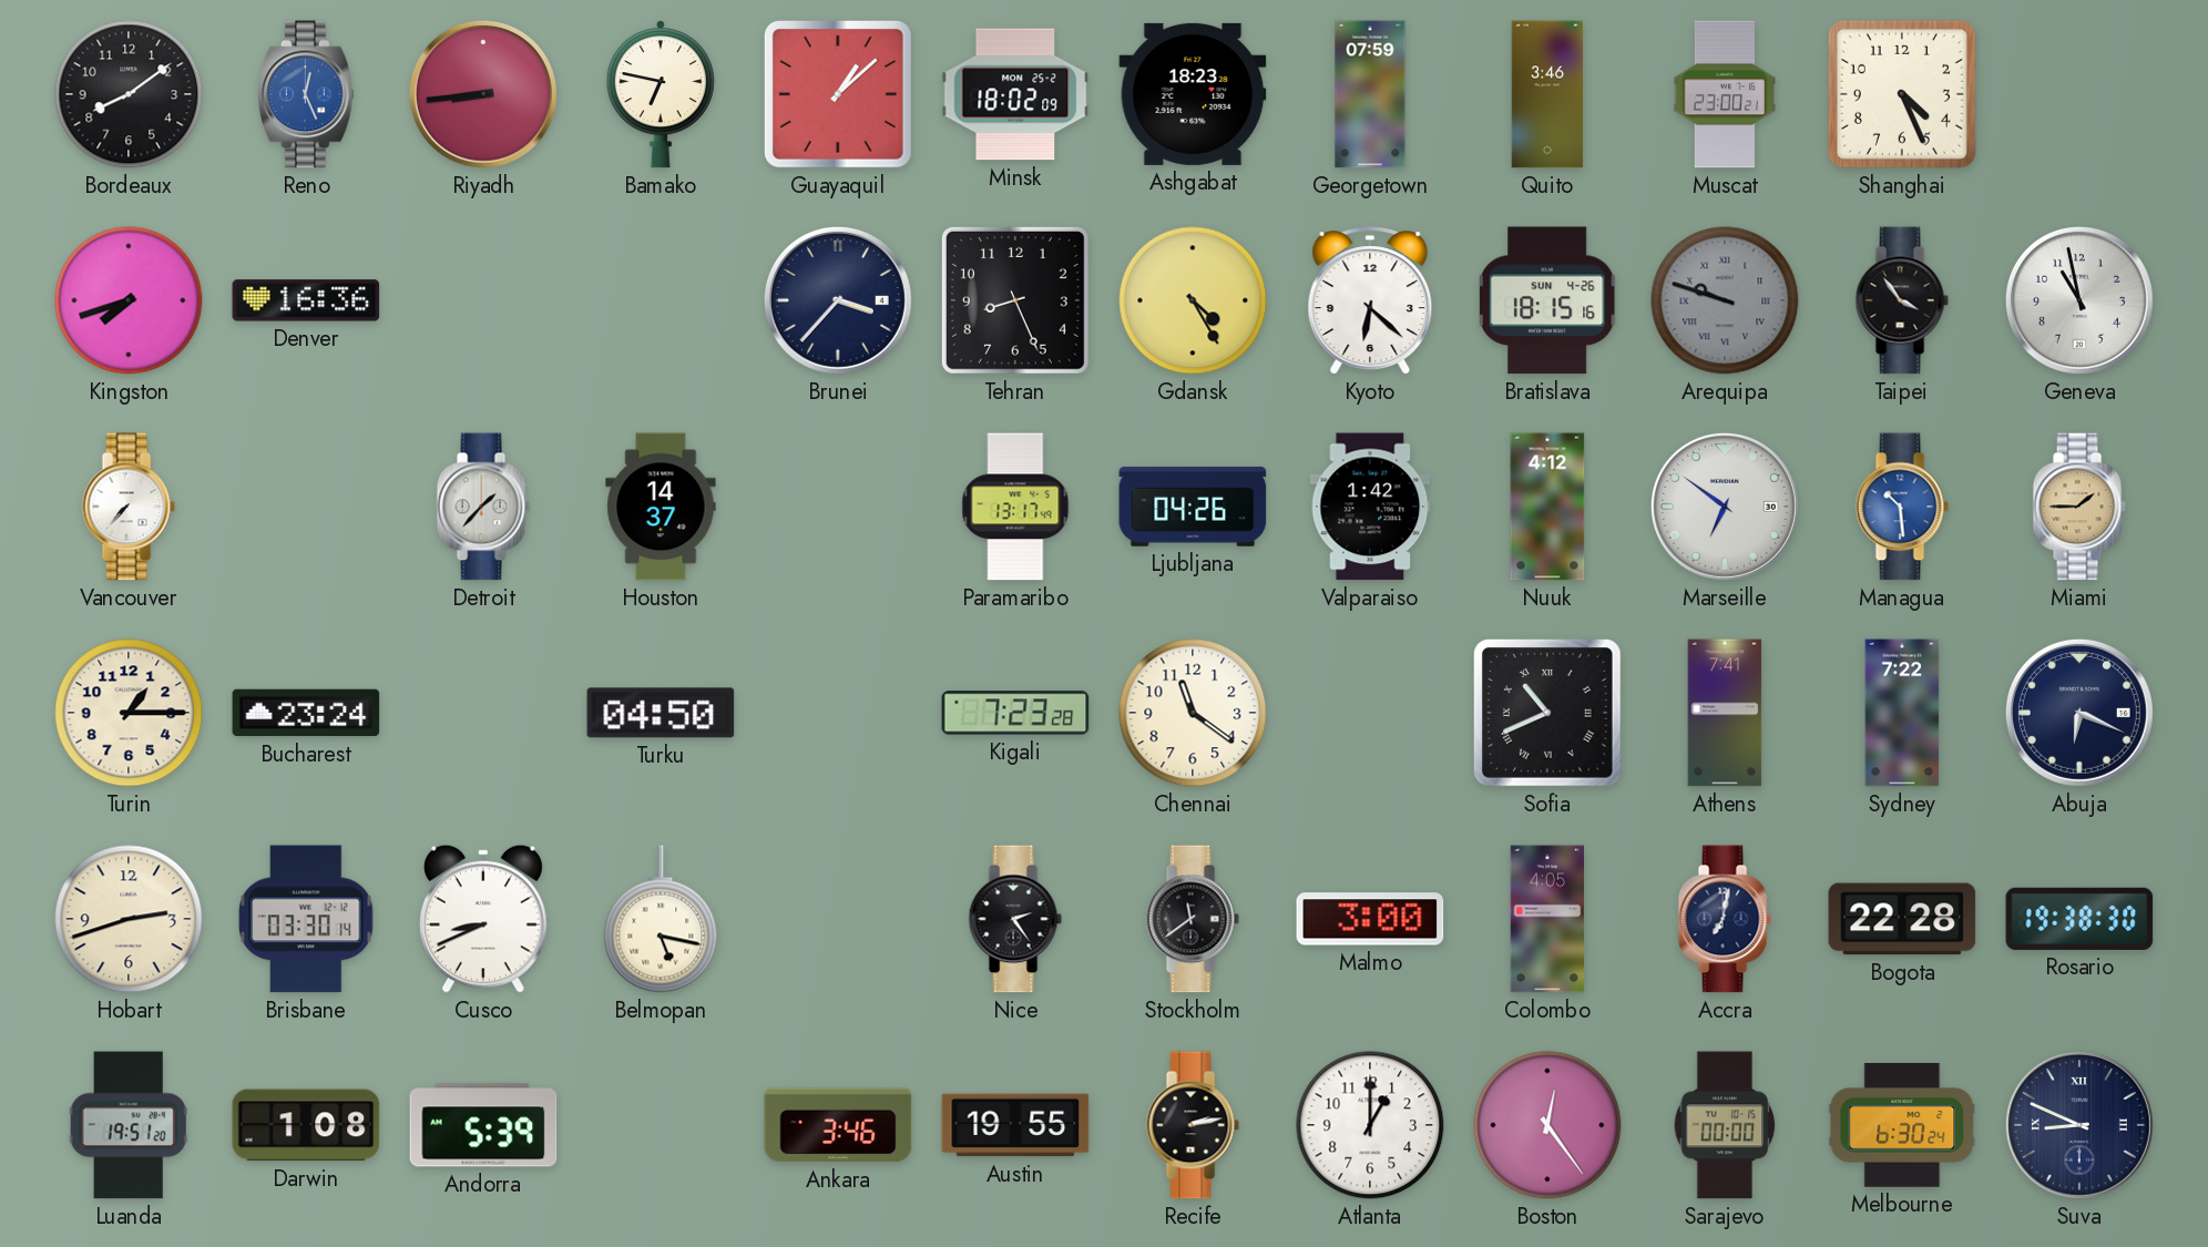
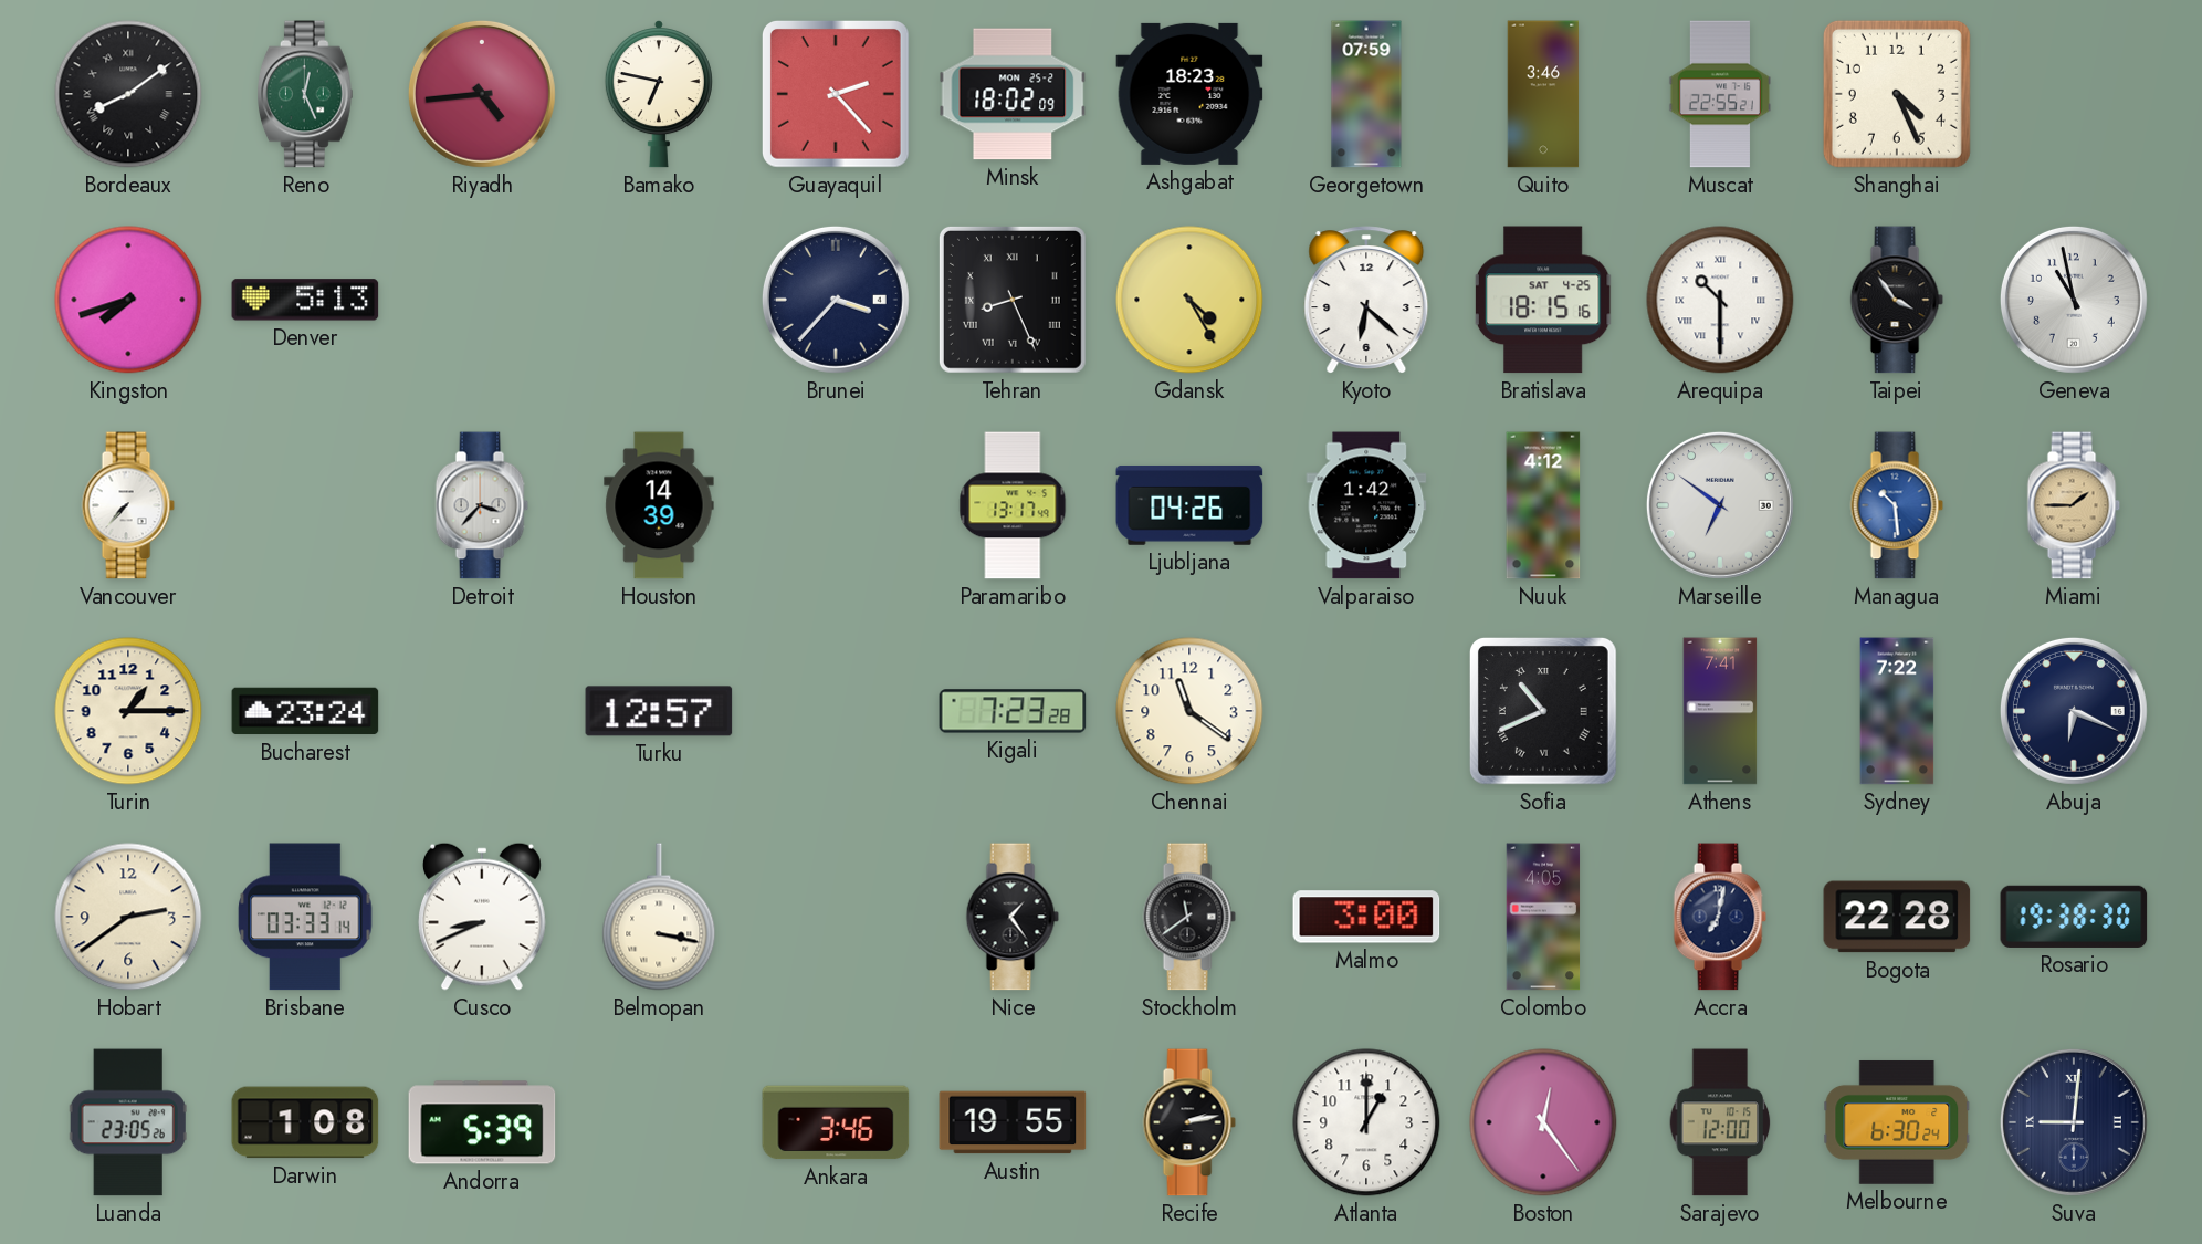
Bordeaux numerals: Arabic -> Roman (128, 94)
Reno dial: blue -> green (306, 94)
Riyadh: 8:44 -> 4:44 (482, 94)
Guayaquil: 1:08 -> 2:23 (837, 95)
Muscat: 23:00 -> 22:55 (1720, 94)
Denver: 16:36 -> 5:13 (305, 300)
Tehran numerals: Arabic -> Roman (1013, 300)
Bratislava date: SUN 4-26 -> SAT 4-25 (1543, 300)
Arequipa: 9:48 -> 10:30 (1720, 300)
Arequipa dial: grey -> white (1720, 300)
Detroit: 1:37 -> 3:37 (482, 505)
Houston: 14:37 -> 14:39 (659, 505)
Turku: 04:50 -> 12:57 (659, 711)
Hobart: 2:42 -> 2:39 (128, 917)
Brisbane: 03:30 -> 03:33 (305, 917)
Belmopan: 5:17 -> 3:17 (659, 917)
Nice: 2:24 -> 1:24 (1013, 917)
Luanda: 19:51 -> 23:05 (128, 1122)
Sarajevo: 00:00 -> 12:00 (1720, 1122)
Suva: 8:49 -> 9:01 (2074, 1122)
